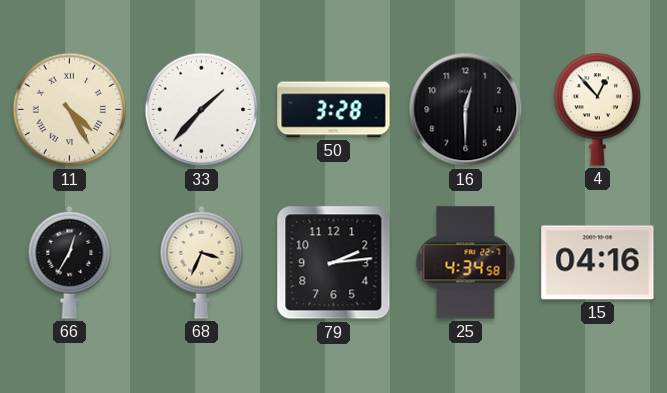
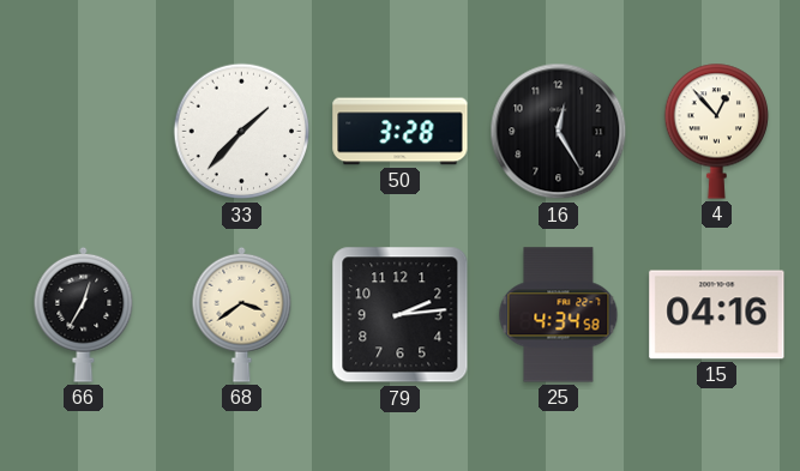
11: 4:25 -> none (70, 110)
16: 12:30 -> 12:25 (559, 132)
68: 3:34 -> 3:39 (242, 314)
